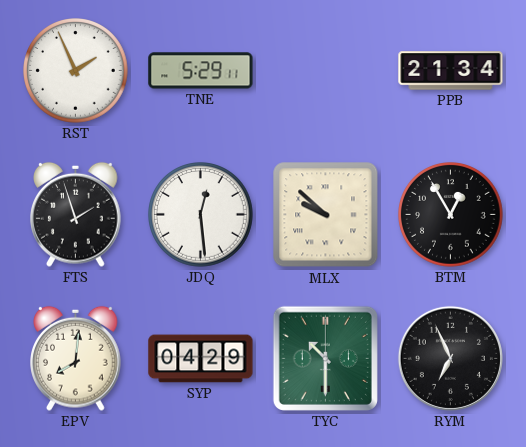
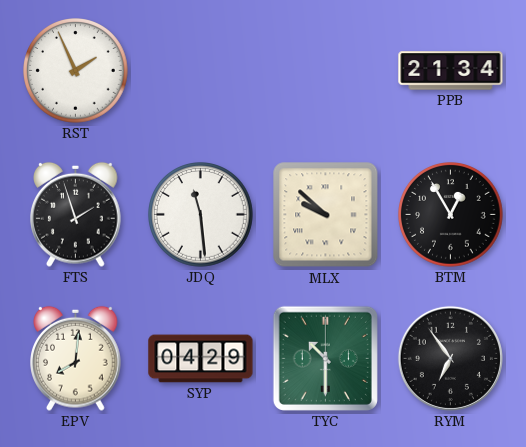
TNE: 5:29 -> none (201, 71)
JDQ: 12:29 -> 11:29 (201, 215)
RYM: 6:56 -> 6:54 (450, 358)
